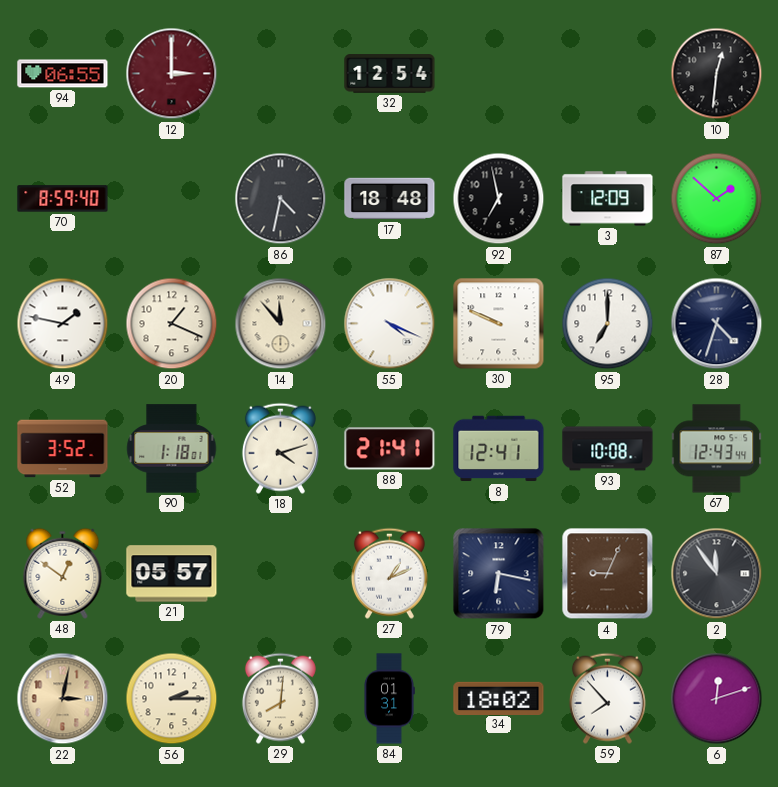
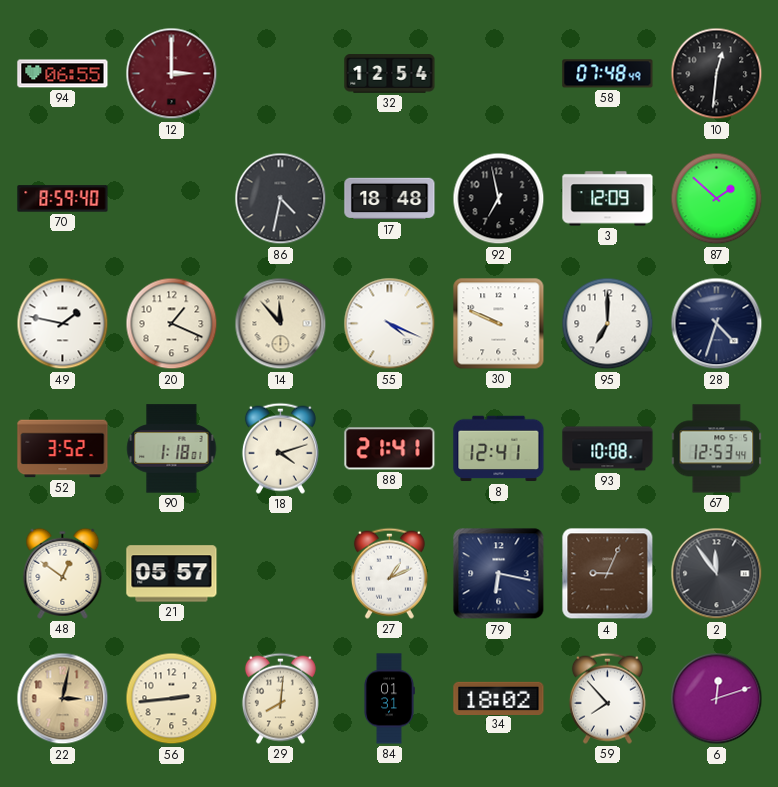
58: none -> 07:48 (608, 74)
67: 12:43 -> 12:53 (717, 449)
56: 2:15 -> 2:44 (172, 699)
